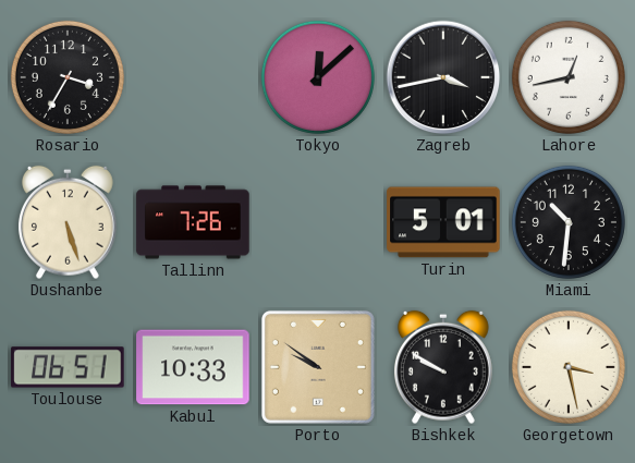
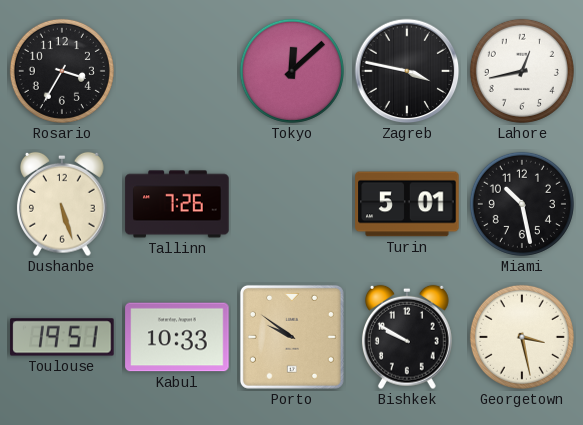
Zagreb: 3:43 -> 3:47 (407, 71)
Miami: 10:31 -> 10:28 (522, 204)
Toulouse: 06:51 -> 19:51 (62, 337)
